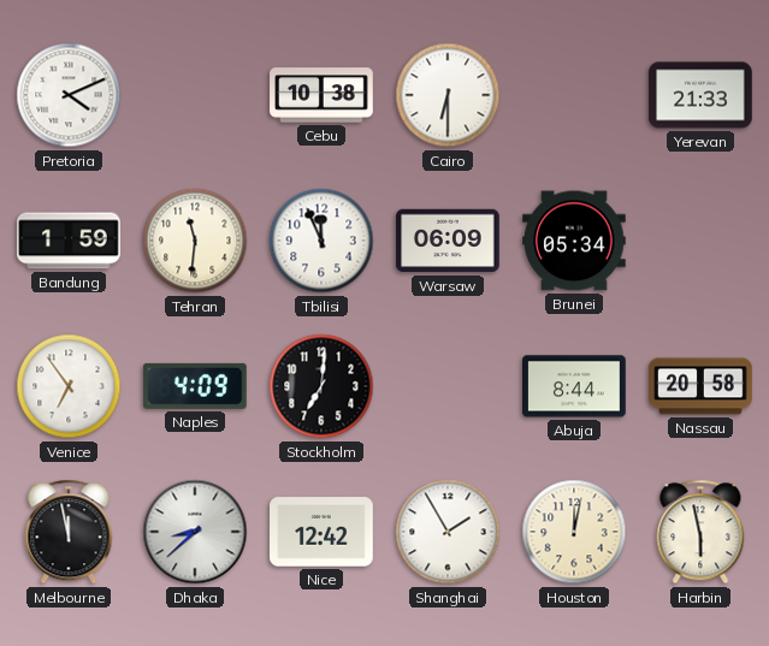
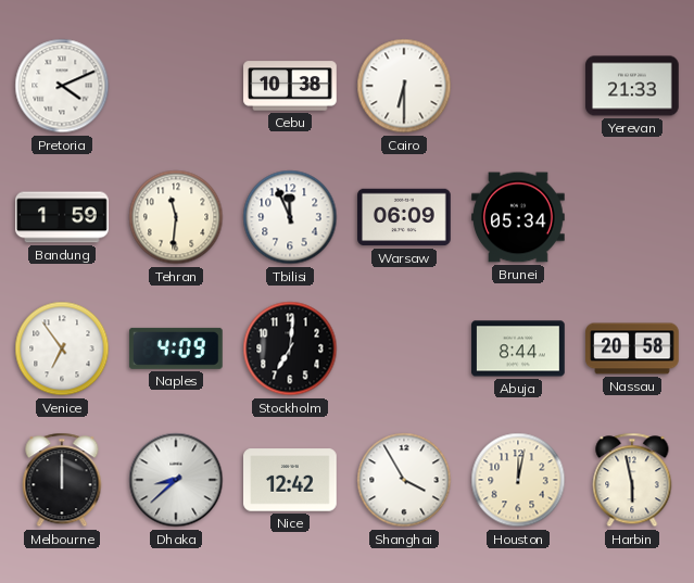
Melbourne: 11:58 -> 12:00 (62, 480)
Shanghai: 1:55 -> 3:55 (404, 480)
